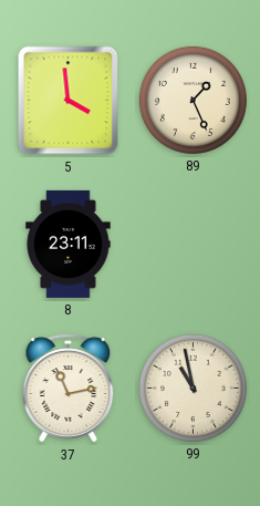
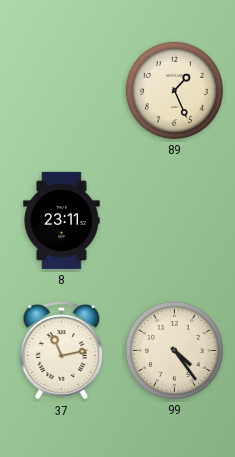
5: 3:59 -> none (69, 101)
99: 10:58 -> 4:24 (174, 350)
